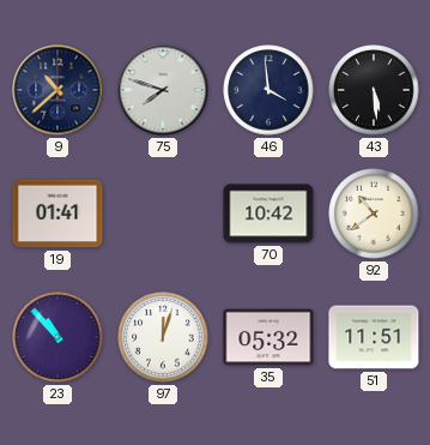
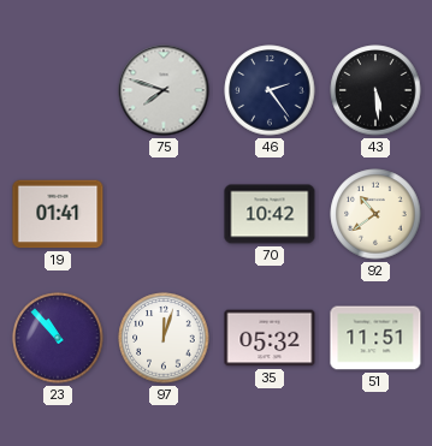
9: 10:38 -> none (57, 90)
46: 3:59 -> 2:24 (270, 90)
